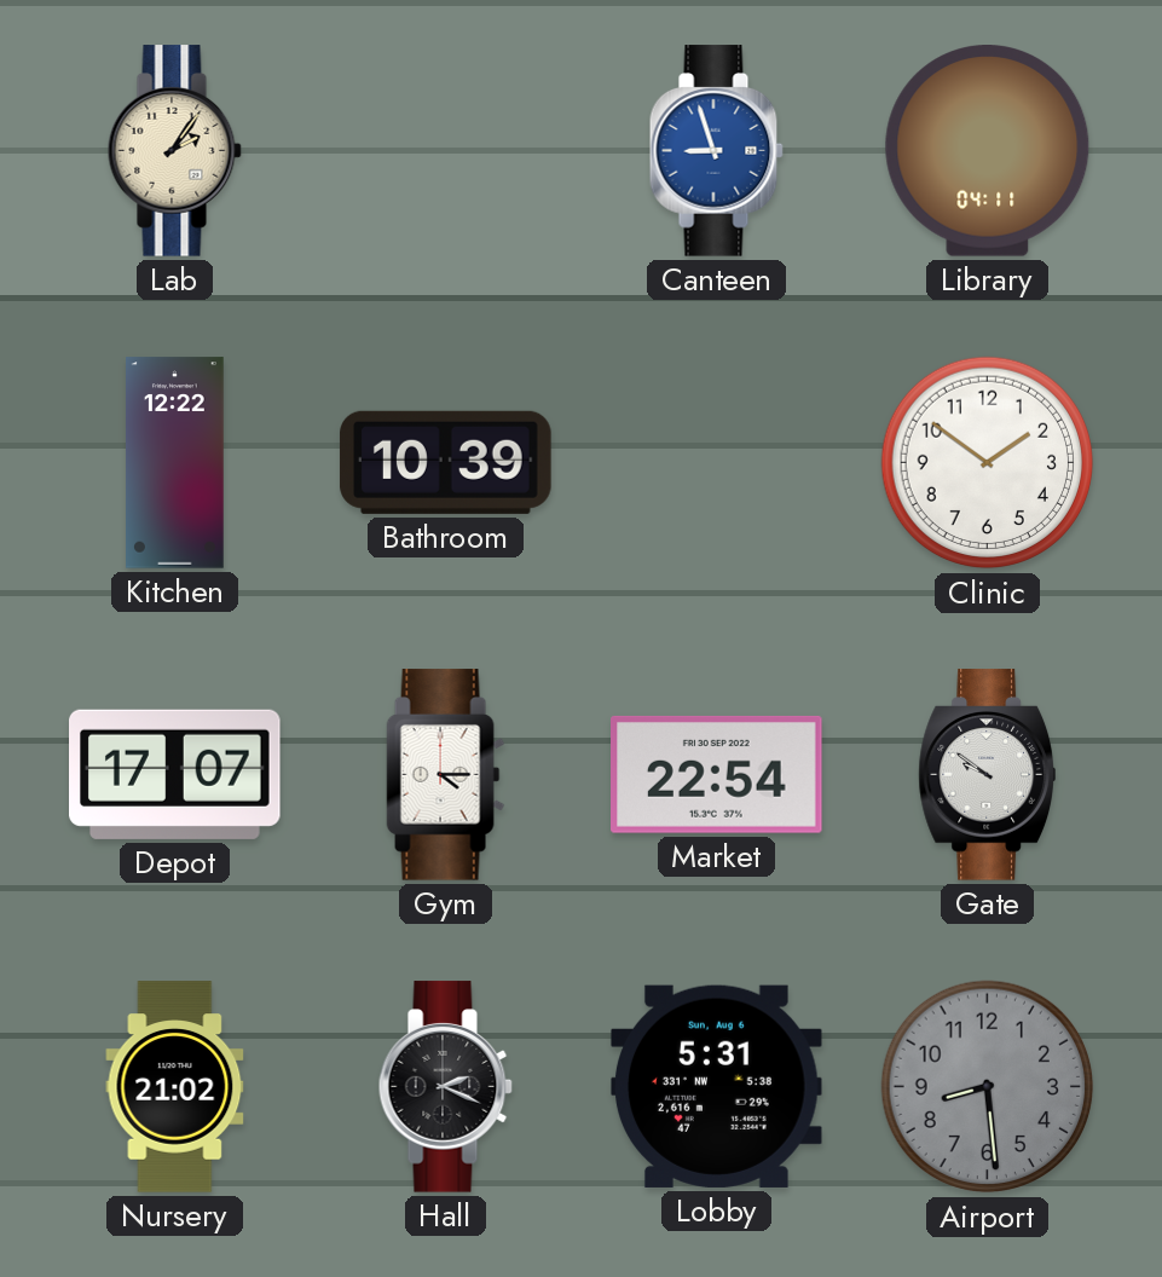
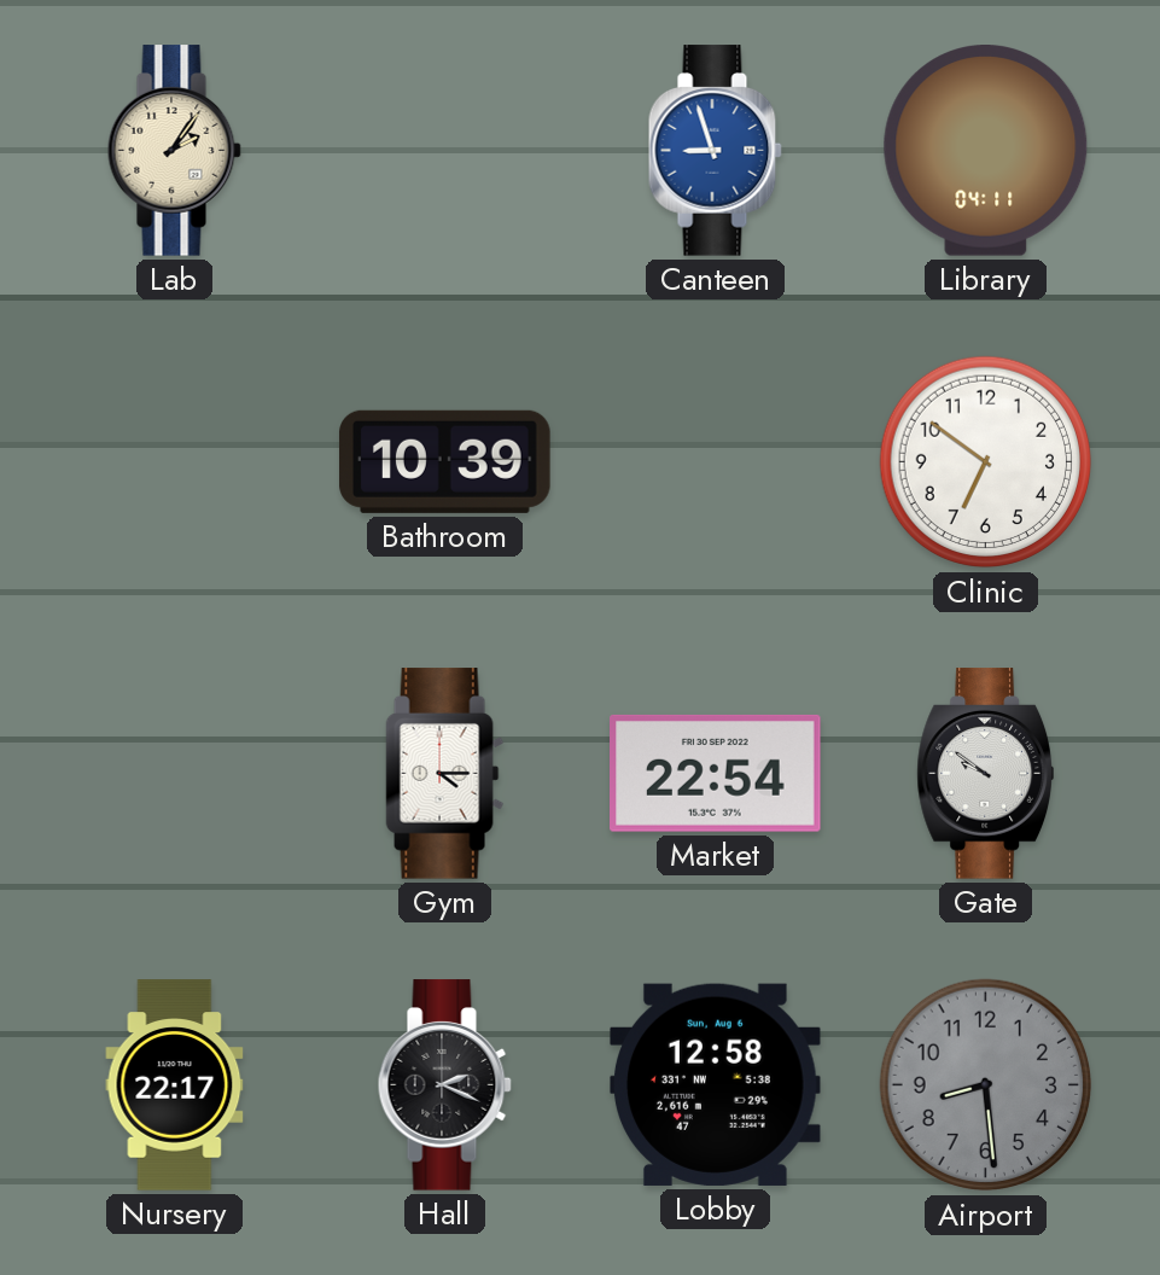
Kitchen: 12:22 -> none (175, 463)
Clinic: 1:51 -> 6:51 (986, 462)
Depot: 17:07 -> none (175, 774)
Nursery: 21:02 -> 22:17 (175, 1085)
Lobby: 5:31 -> 12:58 (716, 1084)
